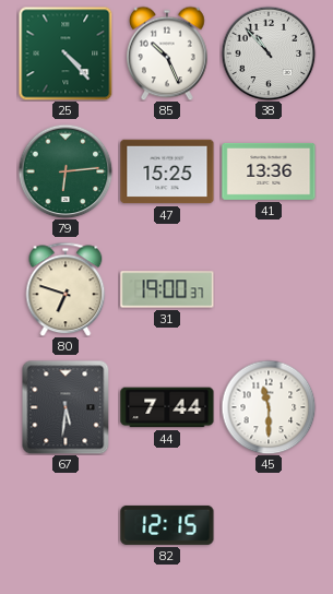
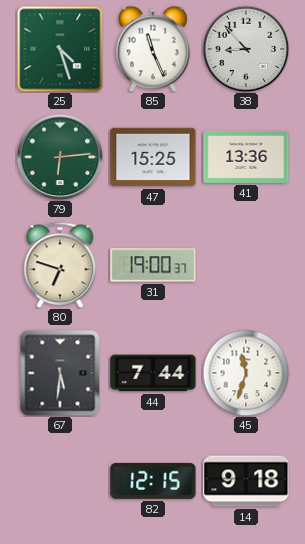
25: 4:23 -> 4:27 (60, 49)
85: 10:26 -> 11:26 (154, 49)
38: 10:53 -> 8:53 (246, 49)
45: 11:30 -> 11:33 (246, 373)
14: none -> 9:18 (246, 481)
